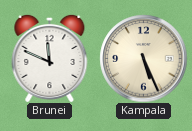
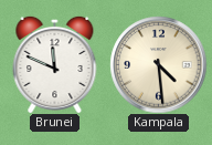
Kampala: 5:26 -> 4:29 (158, 64)
